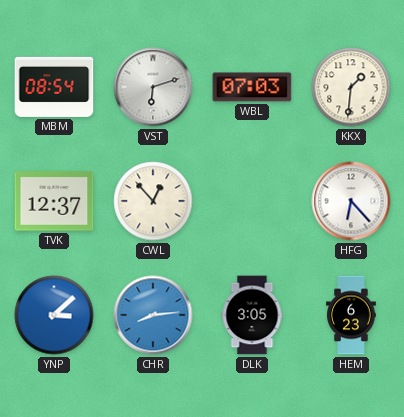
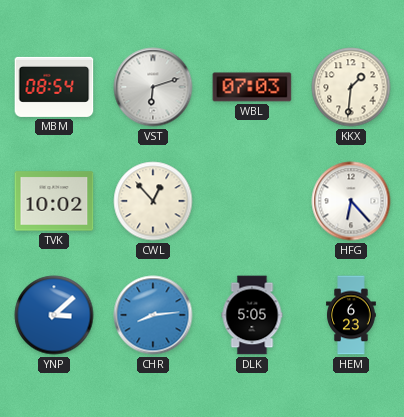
TVK: 12:37 -> 10:02 (54, 201)
DLK: 3:05 -> 5:05 (252, 315)
